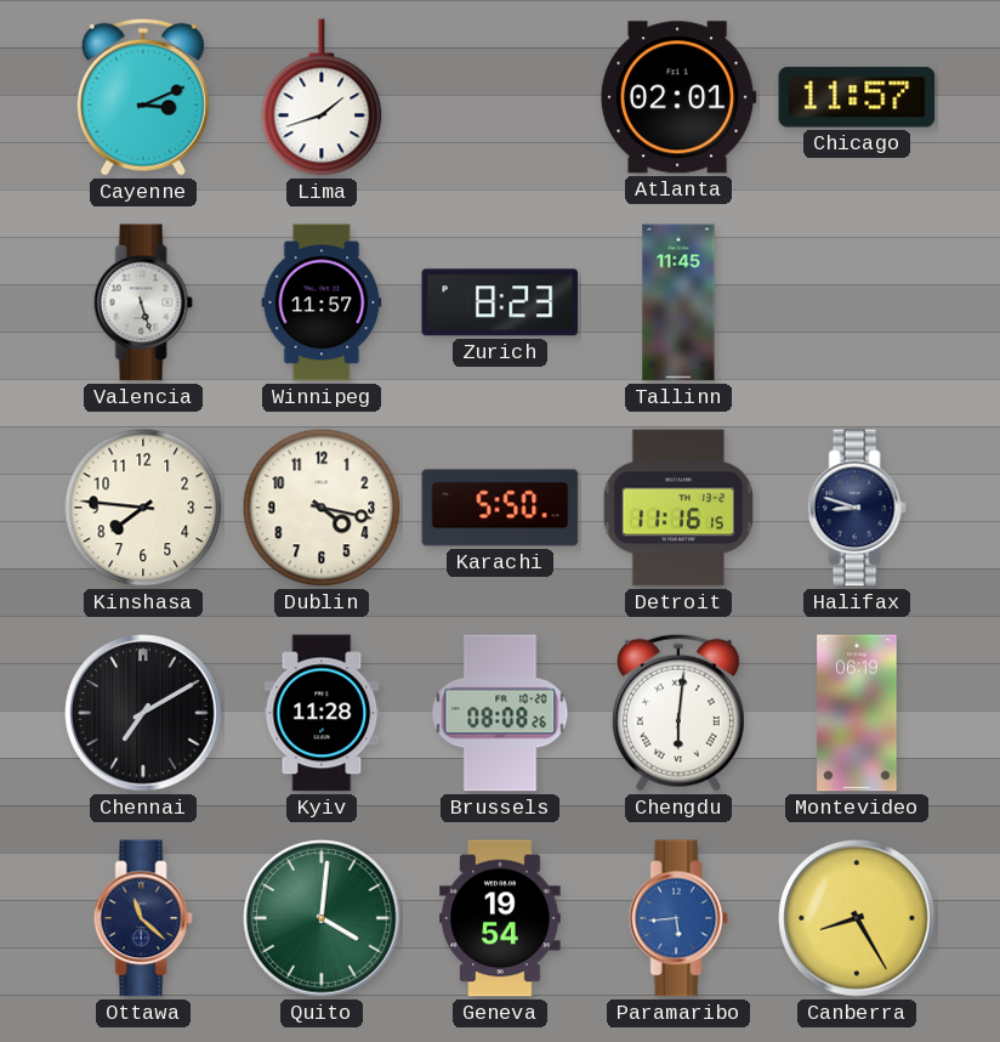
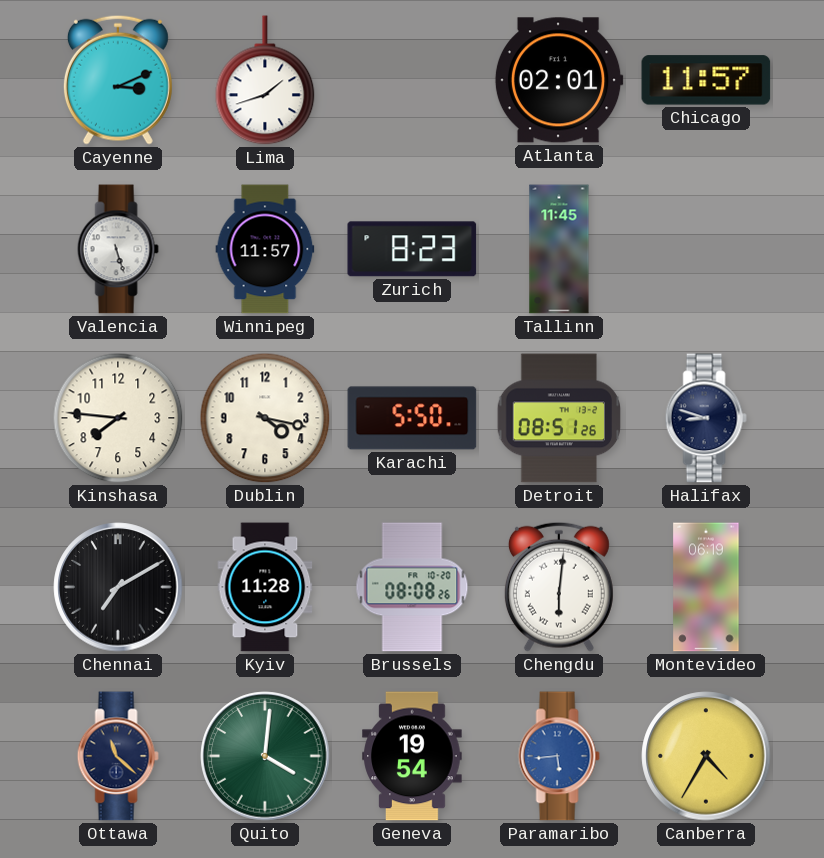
Detroit: 11:16 -> 08:51 (559, 418)
Canberra: 8:25 -> 4:35 (706, 756)
